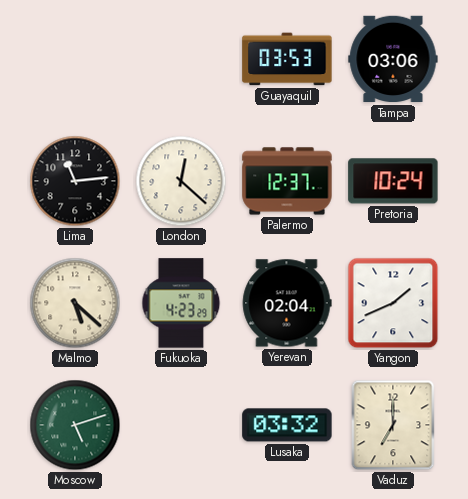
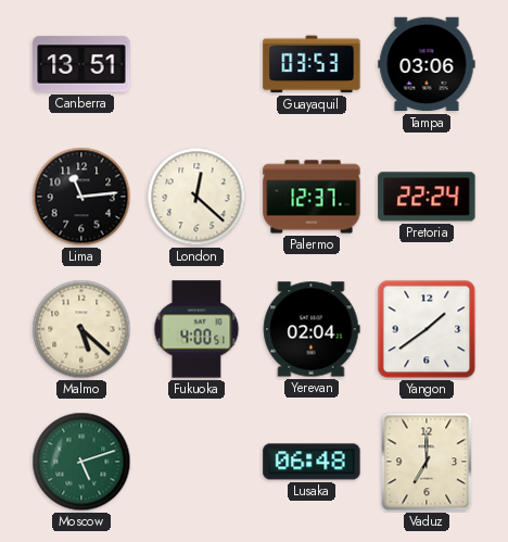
Canberra: none -> 13:51 (81, 64)
Pretoria: 10:24 -> 22:24 (427, 197)
Fukuoka: 4:23 -> 4:00 (196, 329)
Yangon: 1:41 -> 1:39 (427, 329)
Lusaka: 03:32 -> 06:48 (312, 462)
